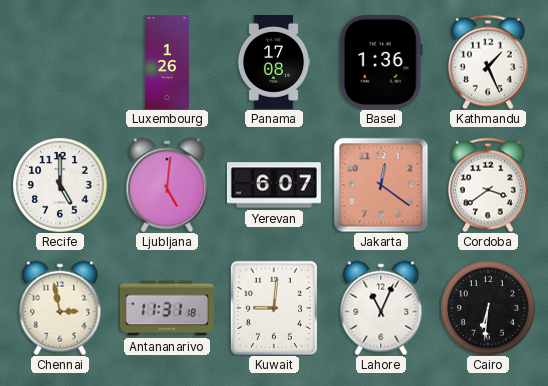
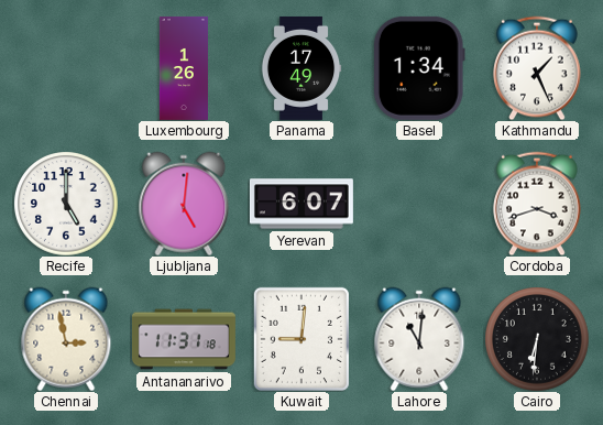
Panama: 17:08 -> 17:49 (301, 68)
Basel: 1:36 -> 1:34 (419, 68)
Jakarta: 12:21 -> none (381, 185)
Cordoba: 3:39 -> 3:42 (538, 204)
Lahore: 11:04 -> 11:01 (419, 339)
